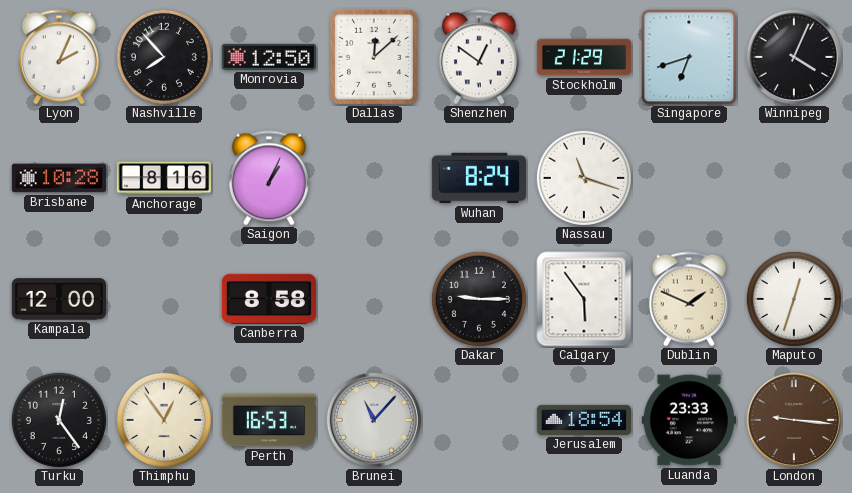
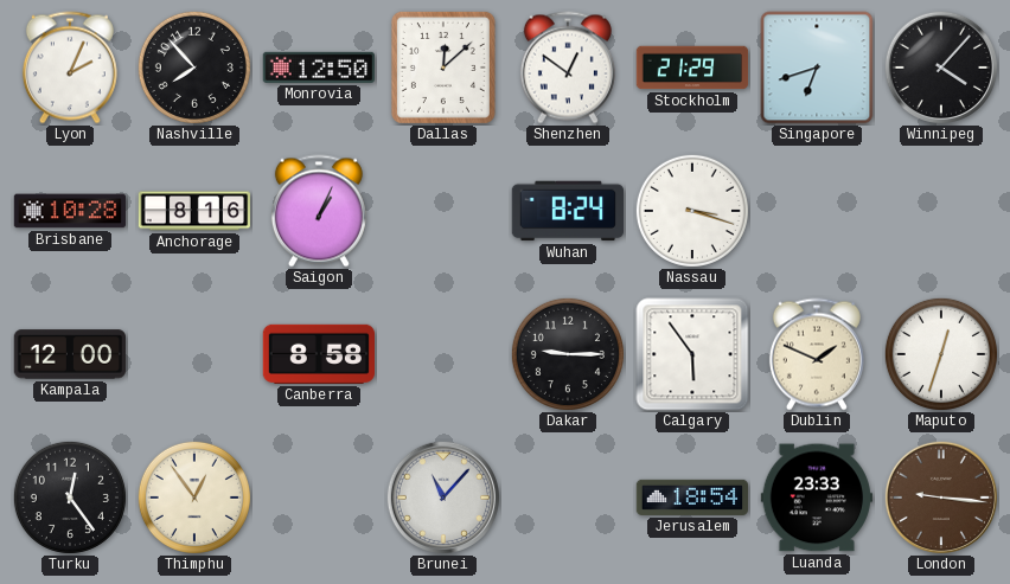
Winnipeg: 4:04 -> 4:07 (940, 66)
Nassau: 11:18 -> 3:18 (692, 211)
Perth: 16:53 -> none (269, 420)
